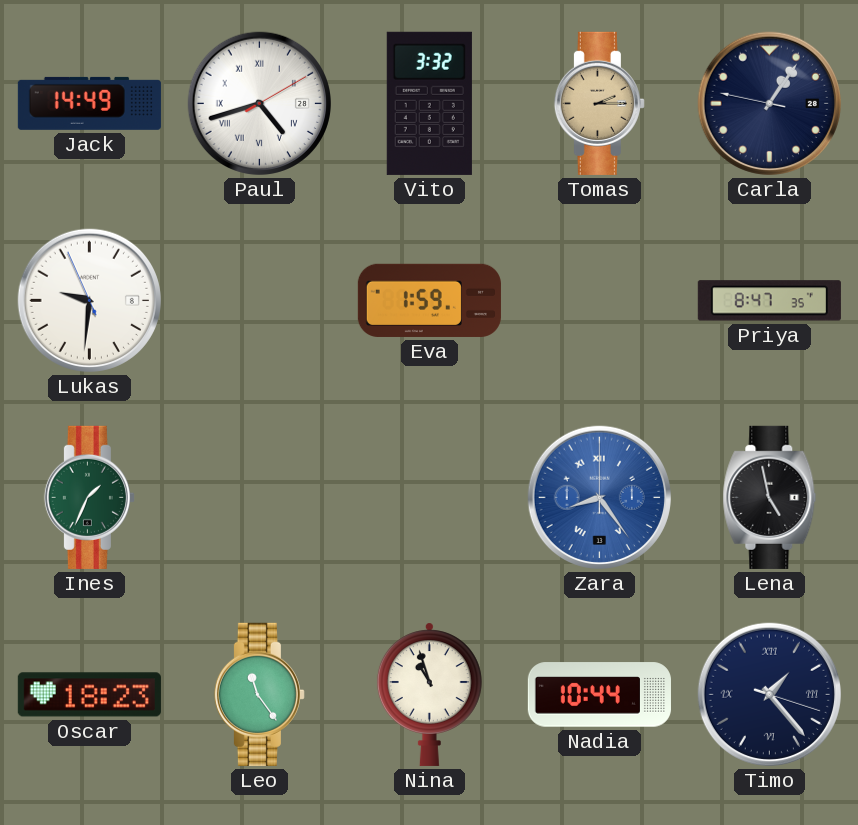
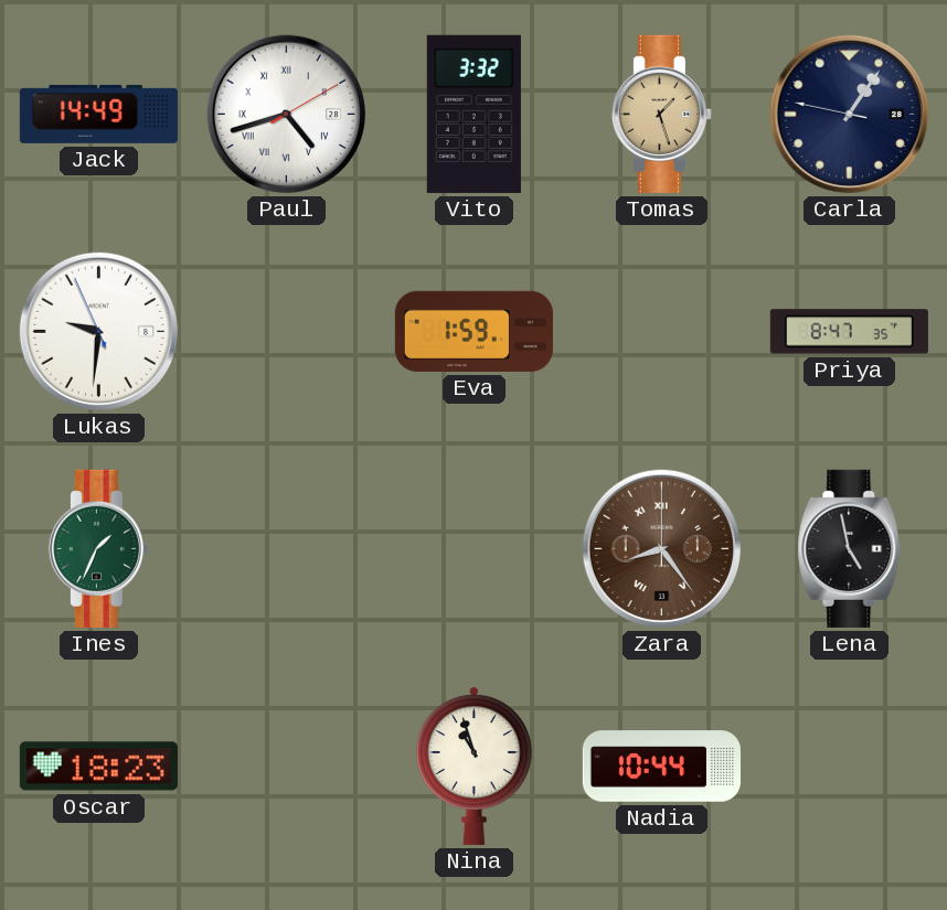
Tomas: 2:15 -> 1:27 (661, 114)
Zara dial: blue -> brown (661, 548)
Leo: 11:24 -> none (259, 694)
Timo: 1:23 -> none (769, 694)
